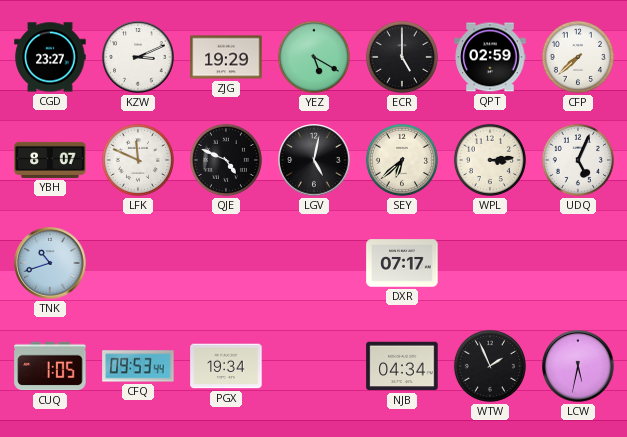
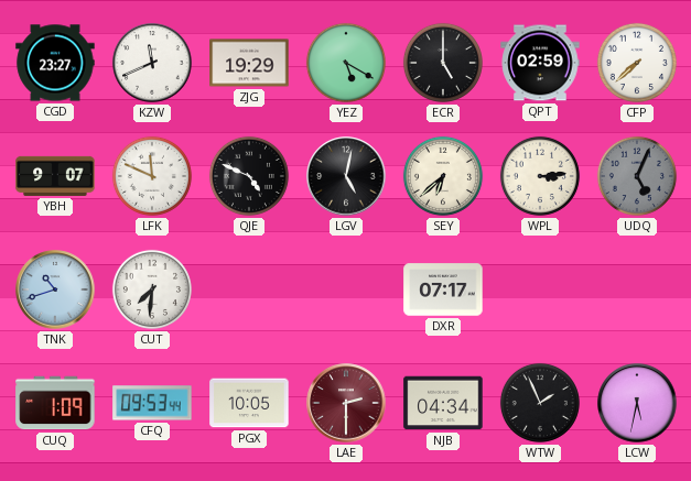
KZW: 3:11 -> 11:41 (152, 63)
YBH: 8:07 -> 9:07 (55, 176)
UDQ dial: white -> grey (637, 176)
CUT: none -> 7:31 (152, 289)
CUQ: 1:05 -> 1:09 (55, 403)
PGX: 19:34 -> 10:05 (249, 403)
LAE: none -> 2:30 (346, 403)
